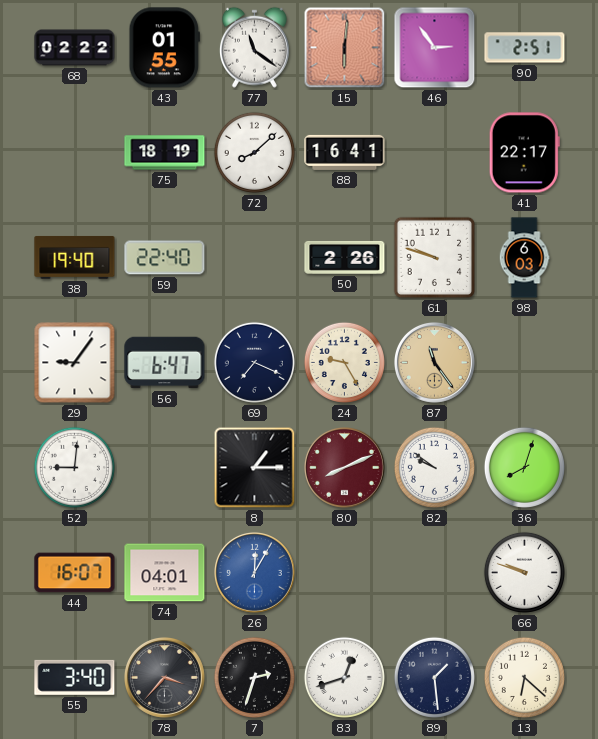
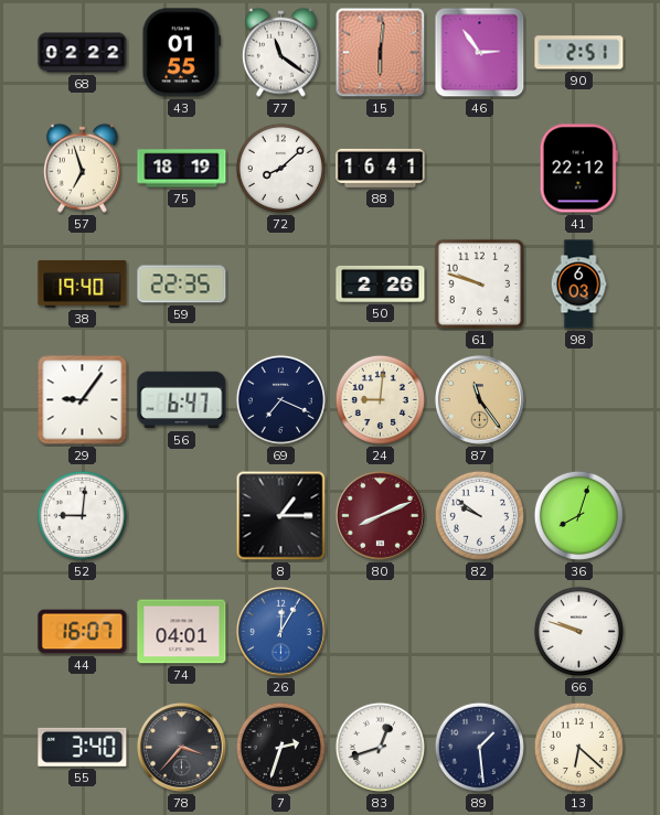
57: none -> 6:57 (82, 168)
41: 22:17 -> 22:12 (578, 169)
59: 22:40 -> 22:35 (182, 285)
24: 9:25 -> 9:01 (380, 399)
